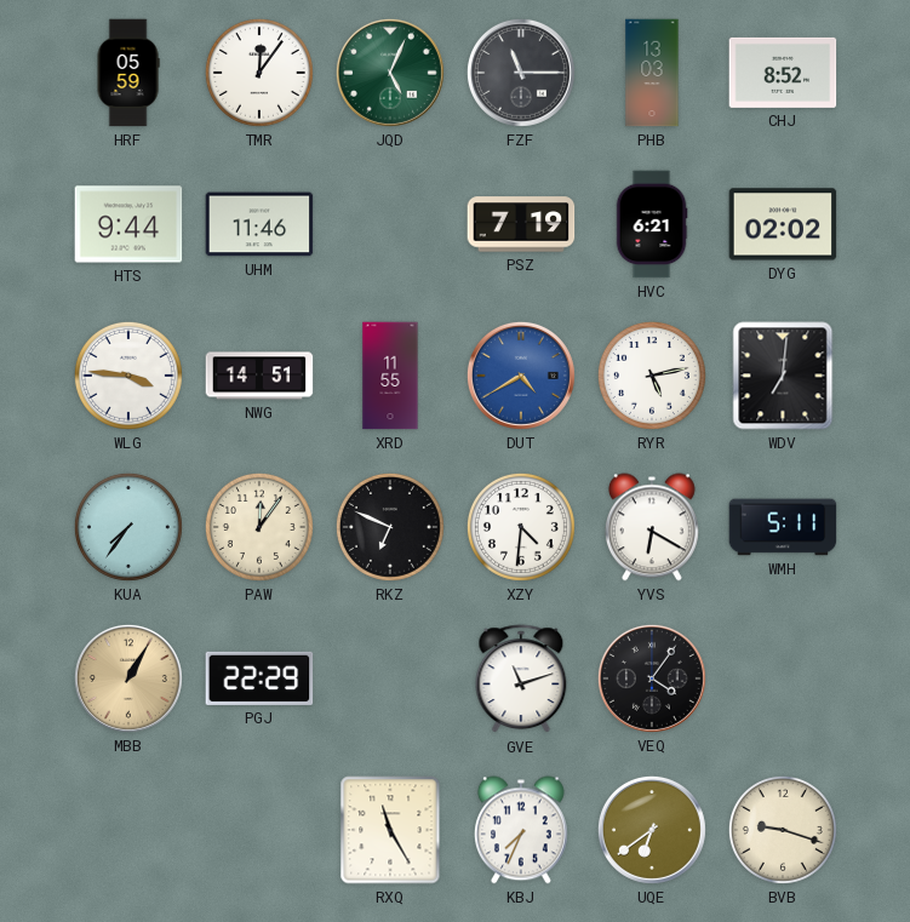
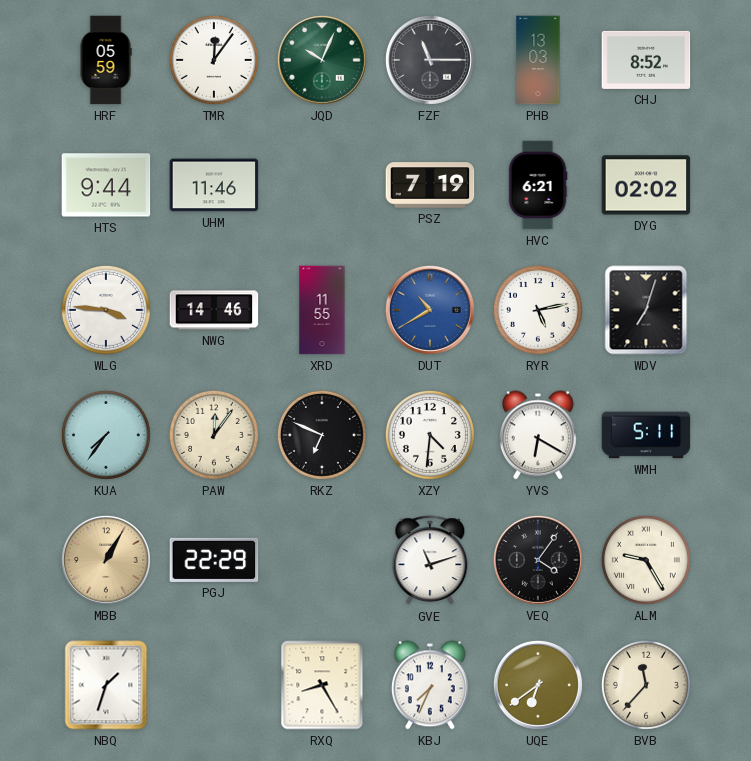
JQD: 5:04 -> 10:04 (322, 60)
NWG: 14:51 -> 14:46 (214, 310)
DUT: 4:40 -> 10:40 (430, 310)
WDV: 7:01 -> 7:03 (646, 310)
ALM: none -> 9:25 (646, 560)
NBQ: none -> 1:33 (106, 685)
RXQ: 11:25 -> 8:25 (322, 685)
BVB: 9:18 -> 11:37 (646, 685)
